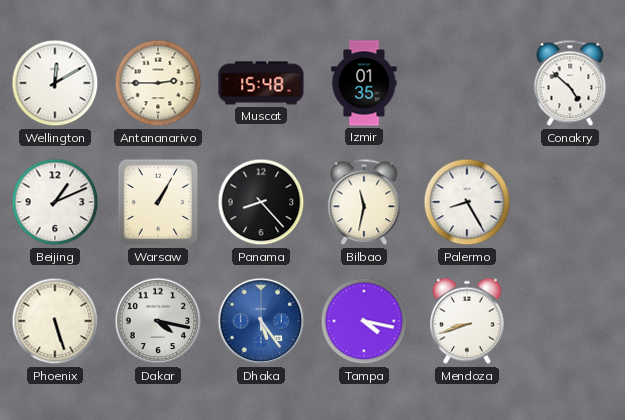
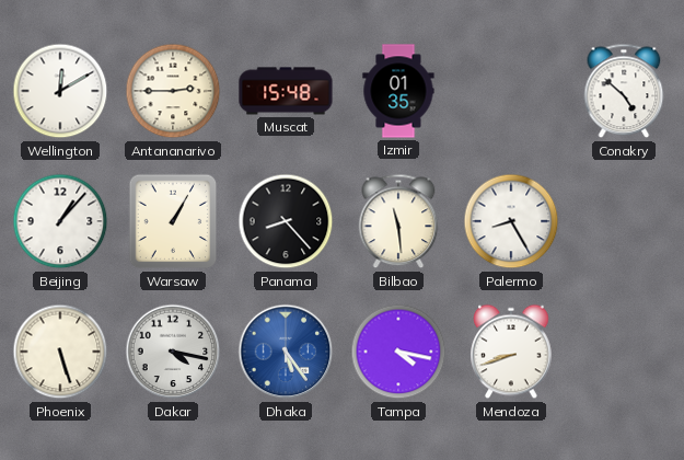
Beijing: 1:11 -> 1:07 (60, 221)
Bilbao: 11:32 -> 11:29 (398, 221)
